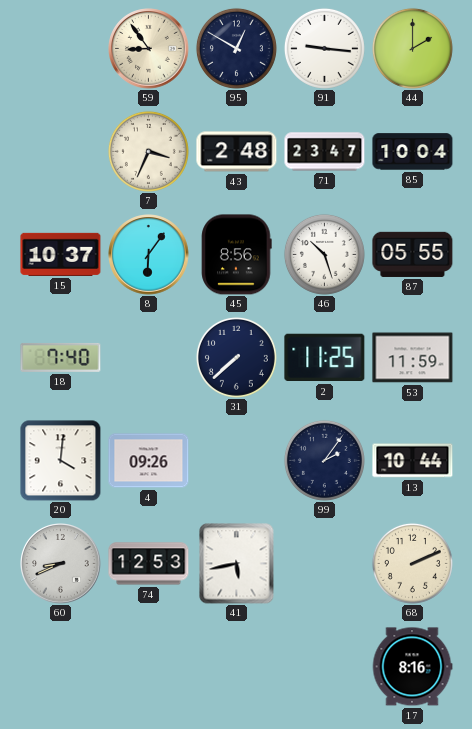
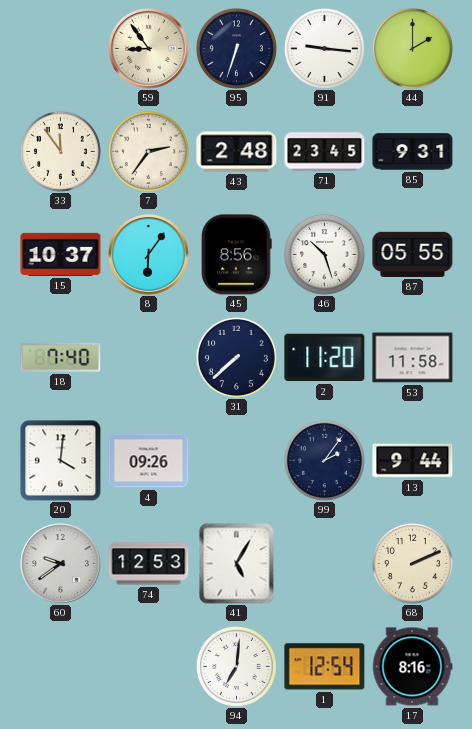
95: 12:50 -> 6:33 (236, 48)
33: none -> 11:54 (60, 151)
7: 3:34 -> 2:36 (148, 151)
71: 23:47 -> 23:45 (325, 152)
85: 10:04 -> 9:31 (413, 152)
2: 11:25 -> 11:20 (325, 358)
53: 11:59 -> 11:58 (413, 358)
13: 10:44 -> 9:44 (413, 461)
60: 8:41 -> 9:39 (61, 564)
41: 5:43 -> 5:05 (237, 564)
94: none -> 7:01 (236, 666)
1: none -> 12:54 (325, 667)
